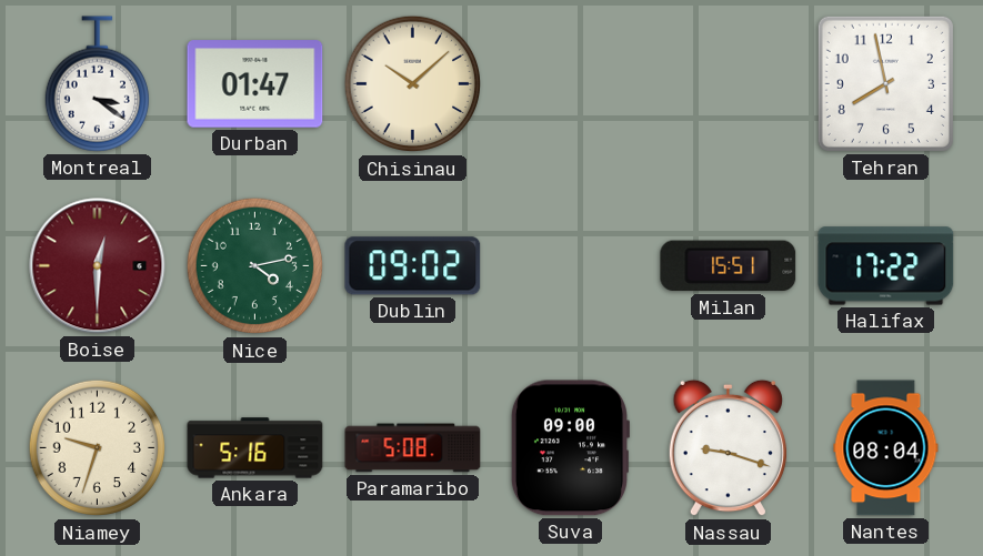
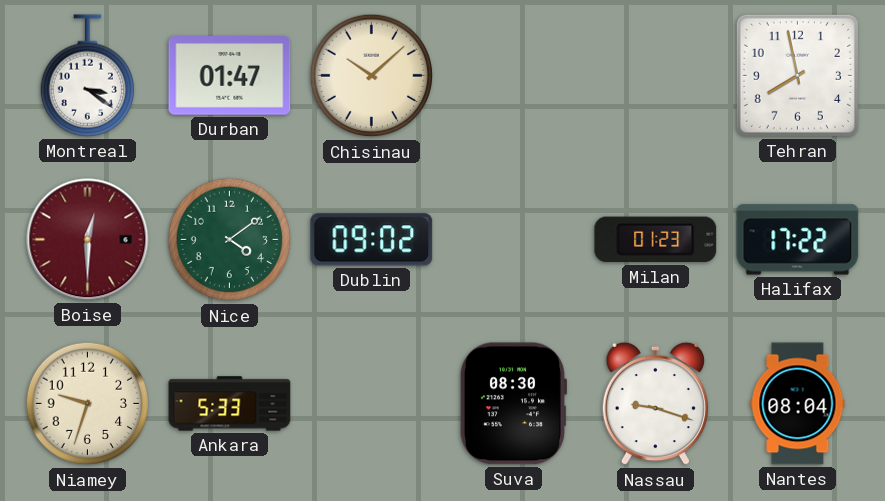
Nice: 4:13 -> 4:09 (230, 240)
Milan: 15:51 -> 01:23 (656, 240)
Ankara: 5:16 -> 5:33 (230, 404)
Paramaribo: 5:08 -> none (413, 448)
Suva: 09:00 -> 08:30 (512, 404)
